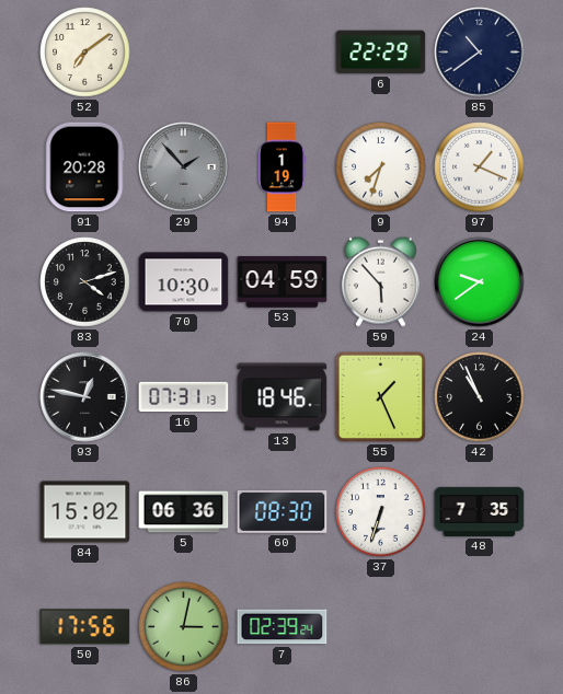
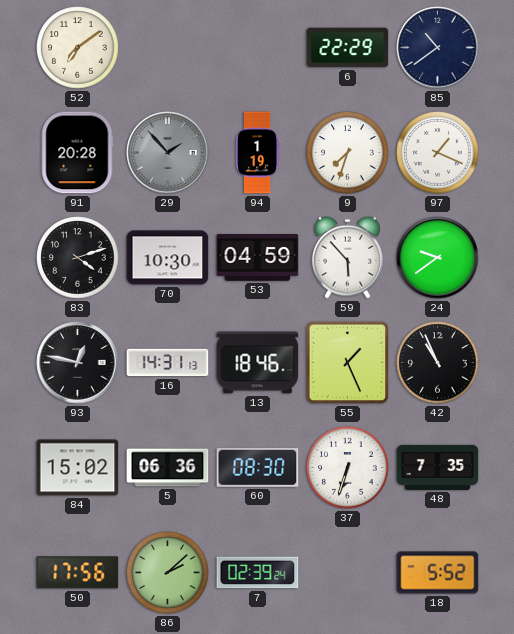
16: 07:31 -> 14:31 (168, 363)
86: 3:02 -> 2:08 (168, 573)
18: none -> 5:52 (438, 573)
